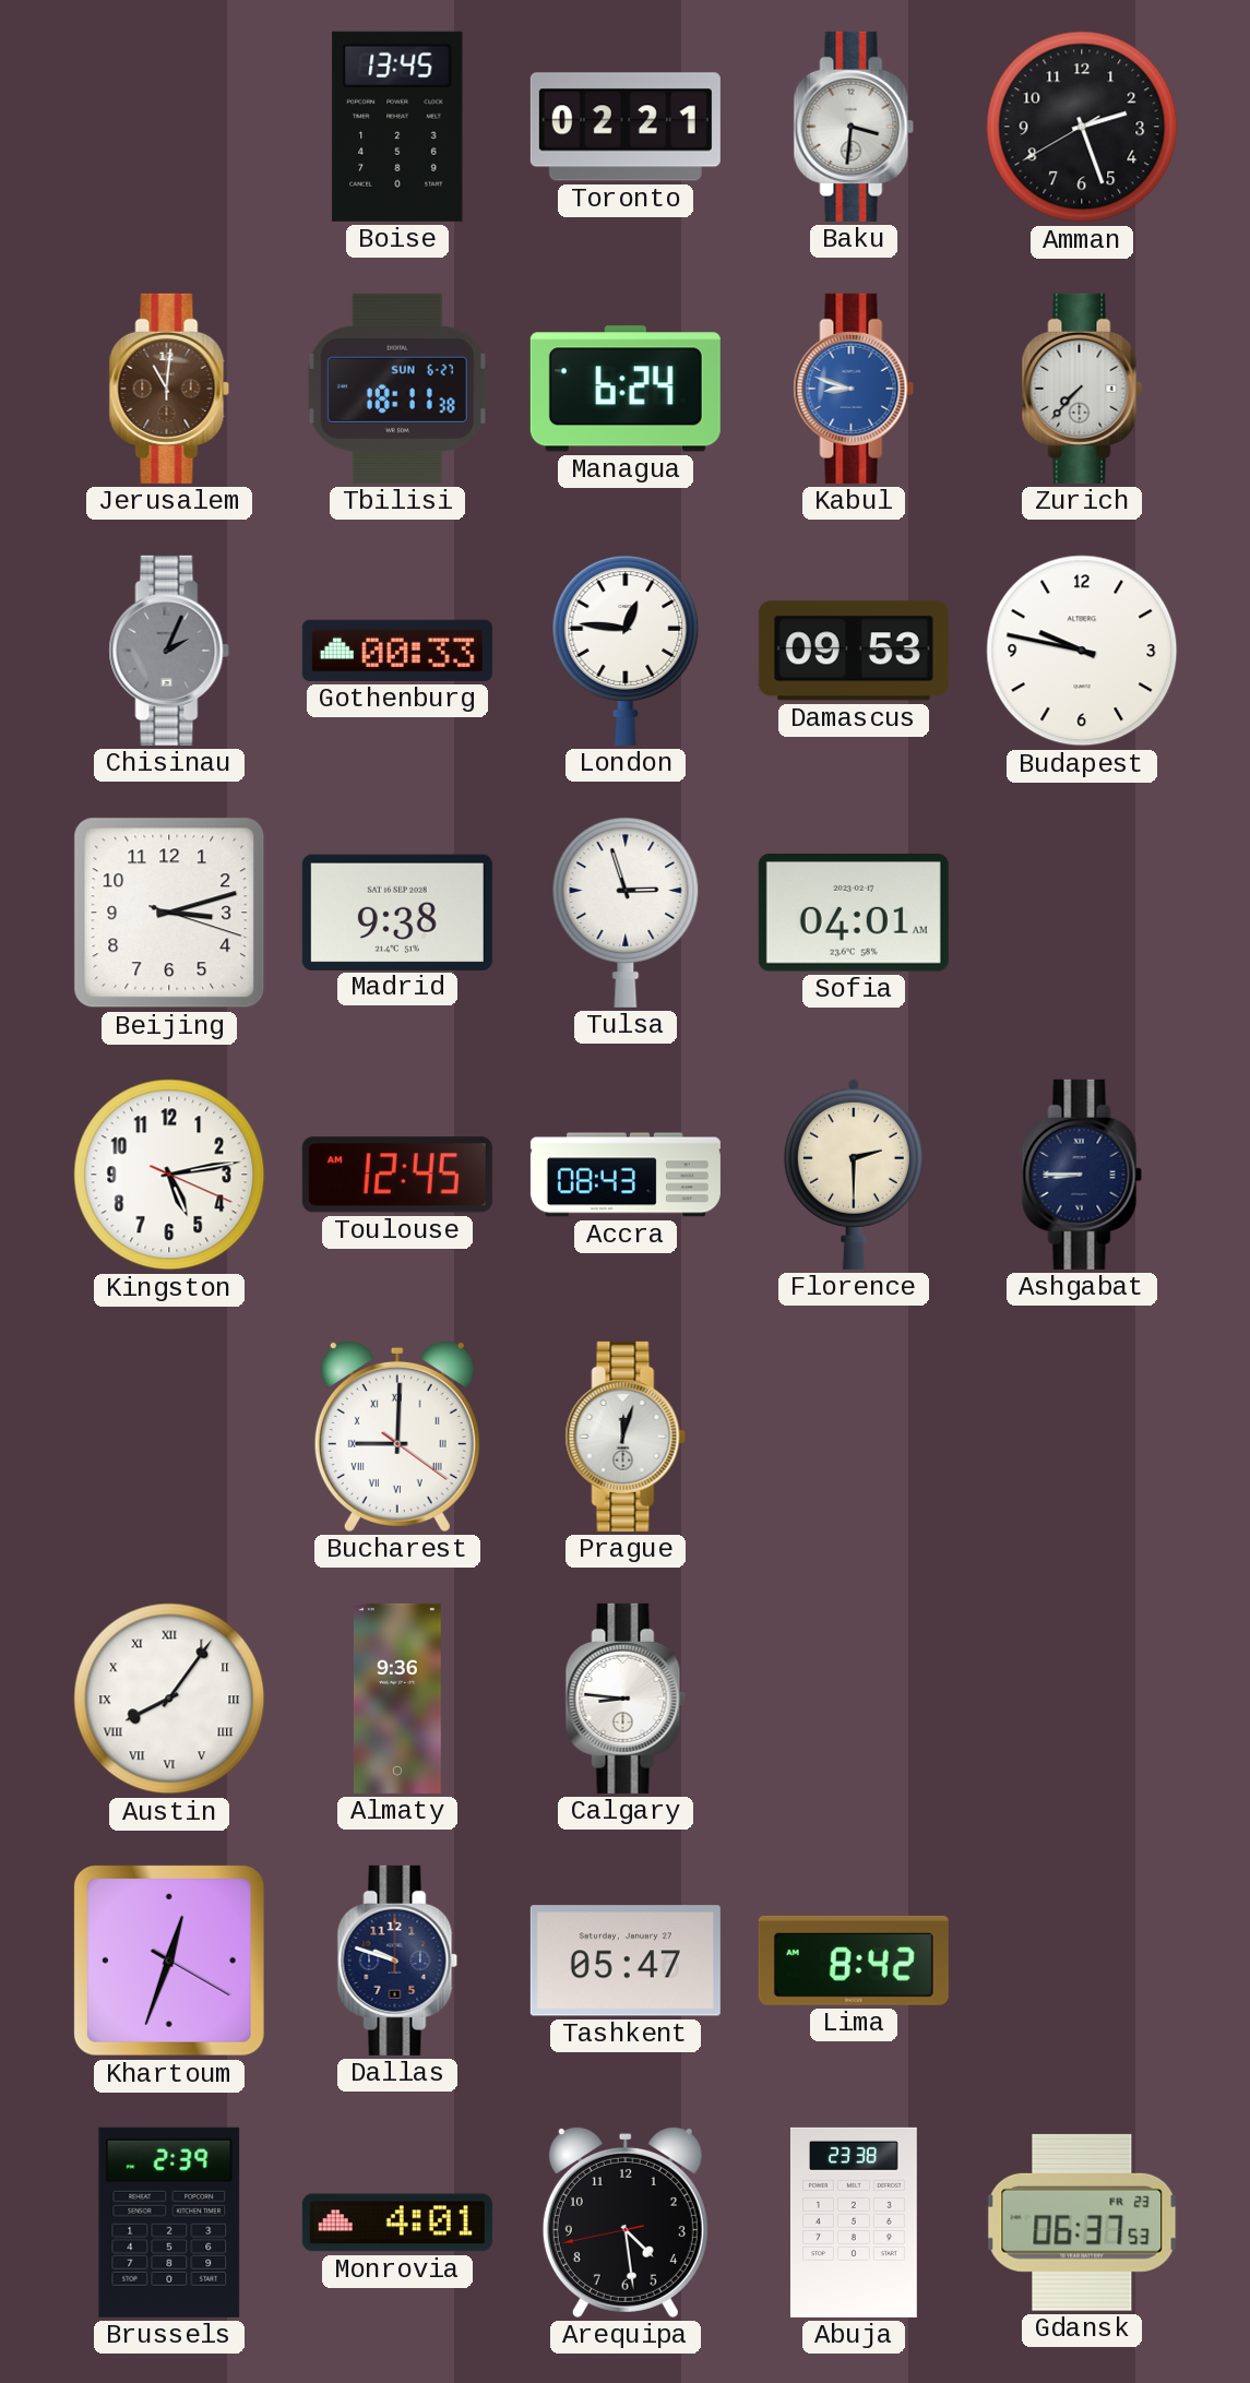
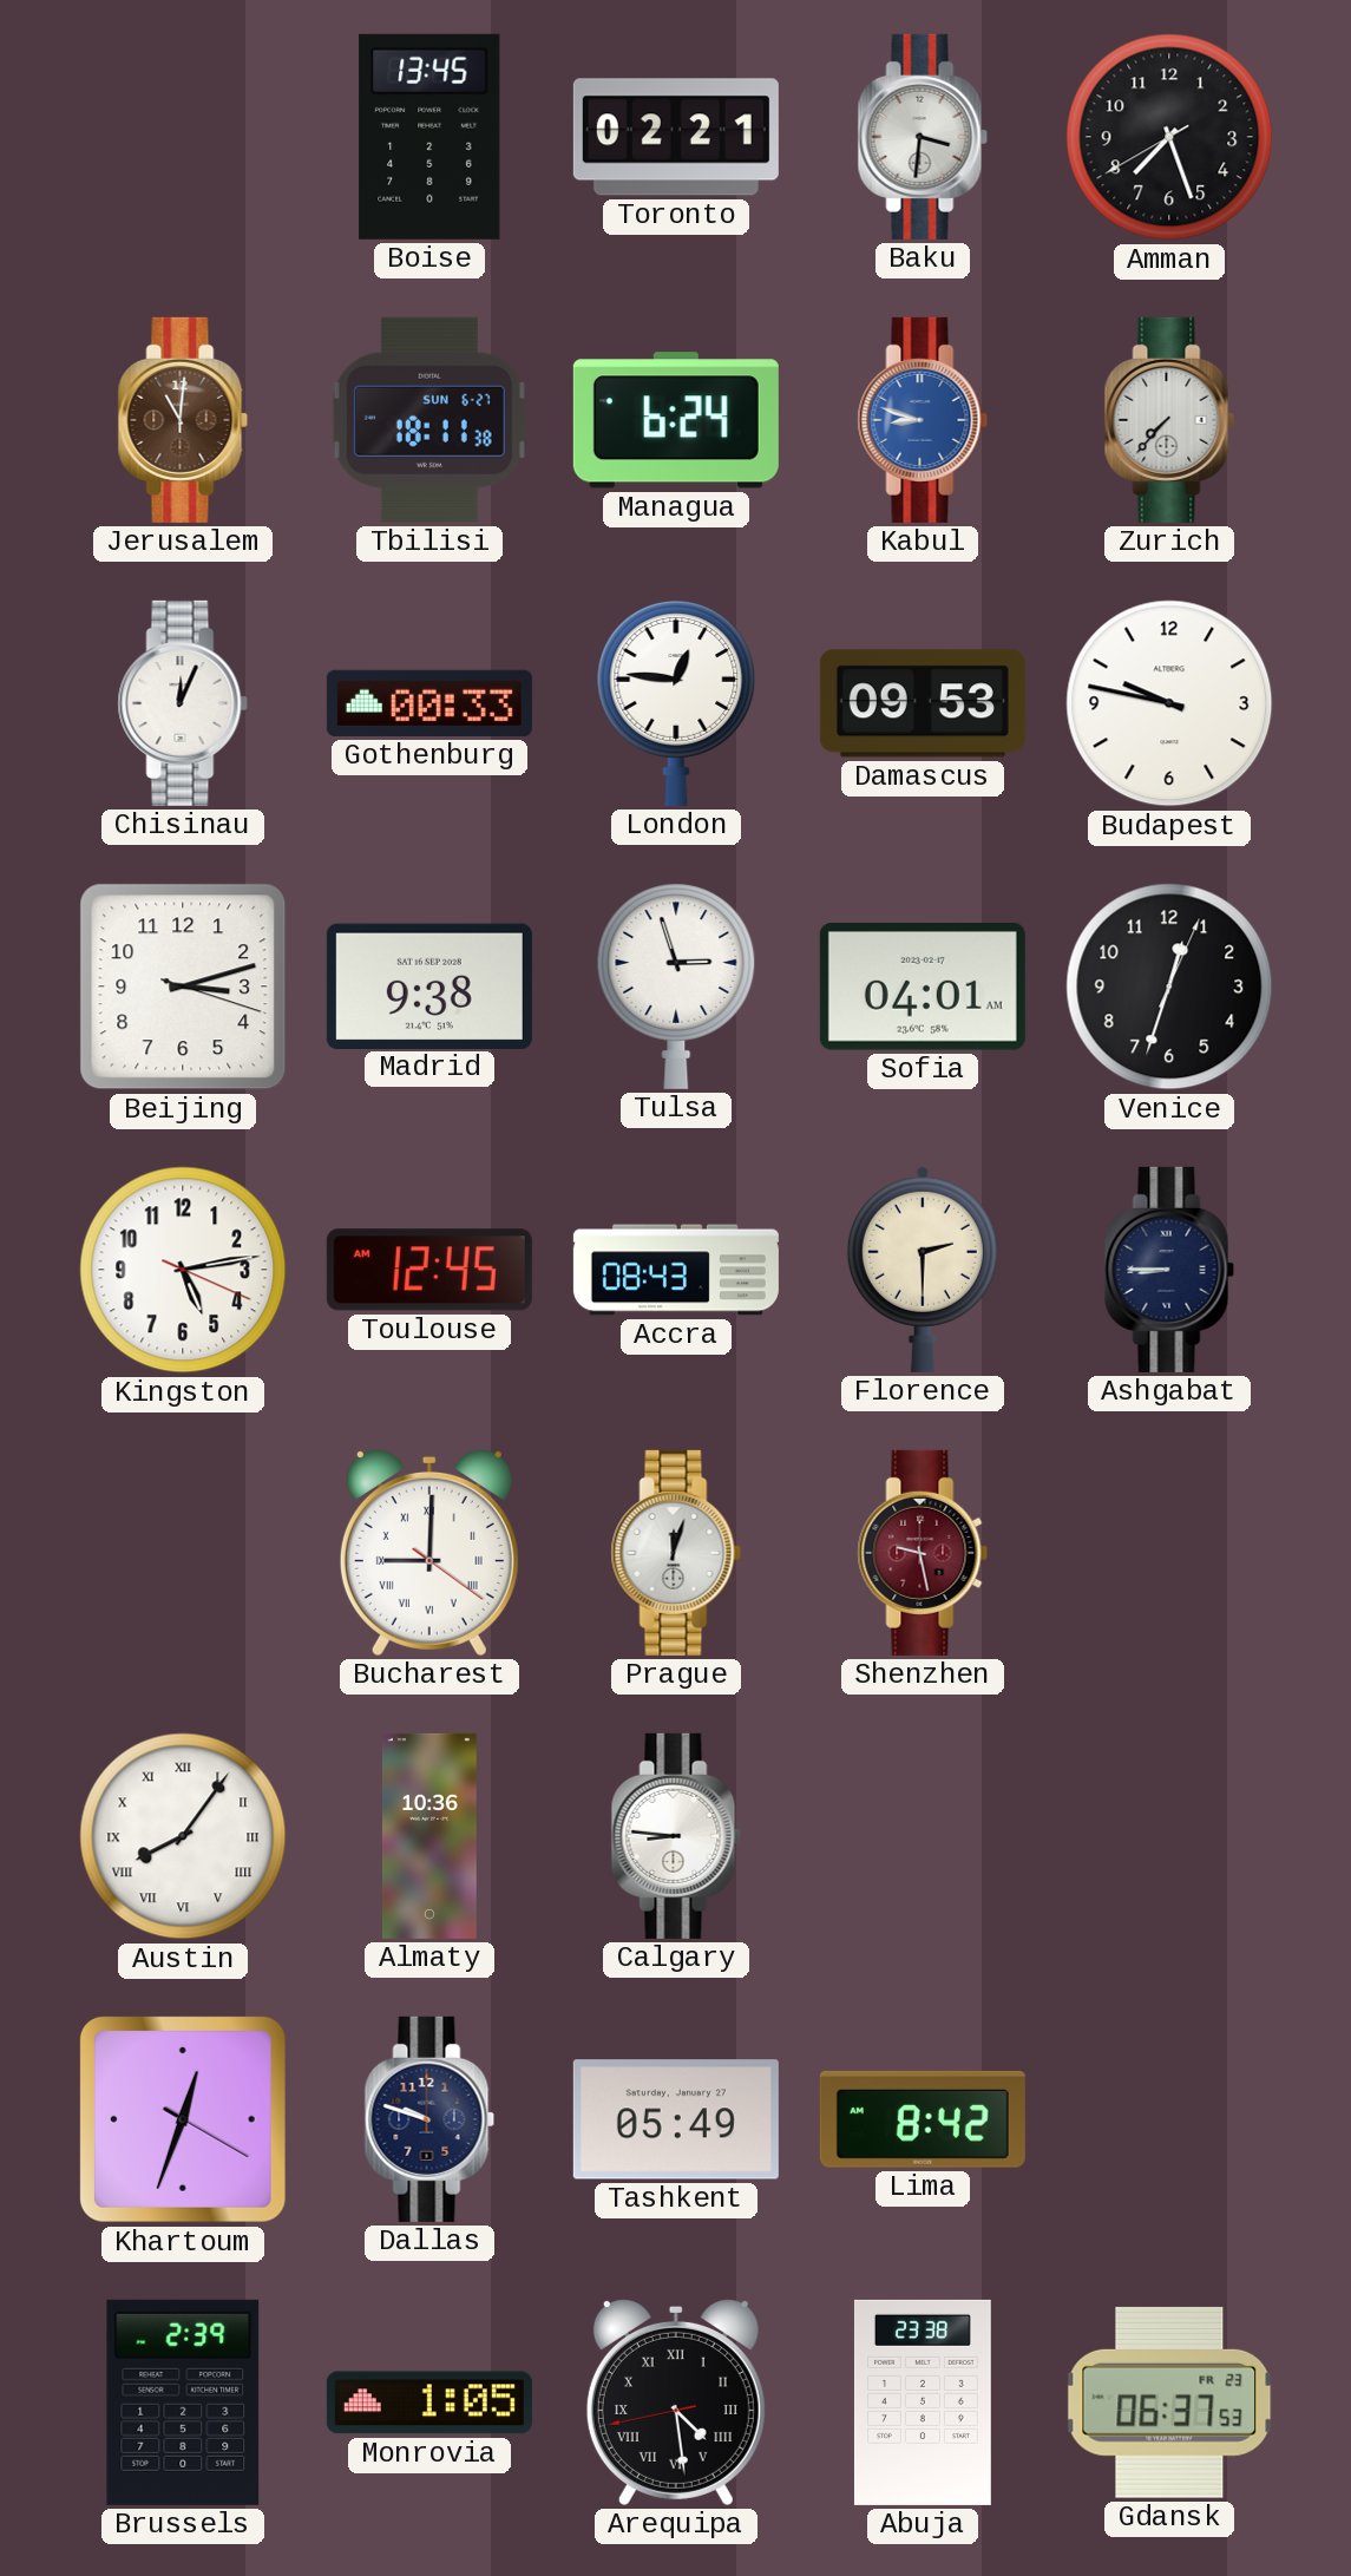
Amman: 2:26 -> 7:26 (1169, 137)
Chisinau: 2:04 -> 12:04 (183, 703)
Chisinau dial: grey -> white (183, 703)
Venice: none -> 12:33 (1169, 987)
Shenzhen: none -> 9:28 (923, 1553)
Almaty: 9:36 -> 10:36 (429, 1836)
Tashkent: 05:47 -> 05:49 (676, 2119)
Monrovia: 4:01 -> 1:05 (429, 2403)
Arequipa numerals: Arabic -> Roman (676, 2401)
